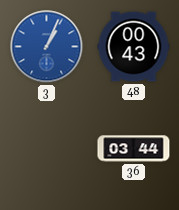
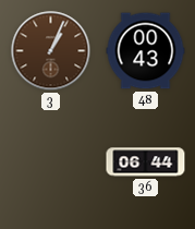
3 dial: blue -> brown (51, 51)
36: 03:44 -> 06:44 (146, 162)
